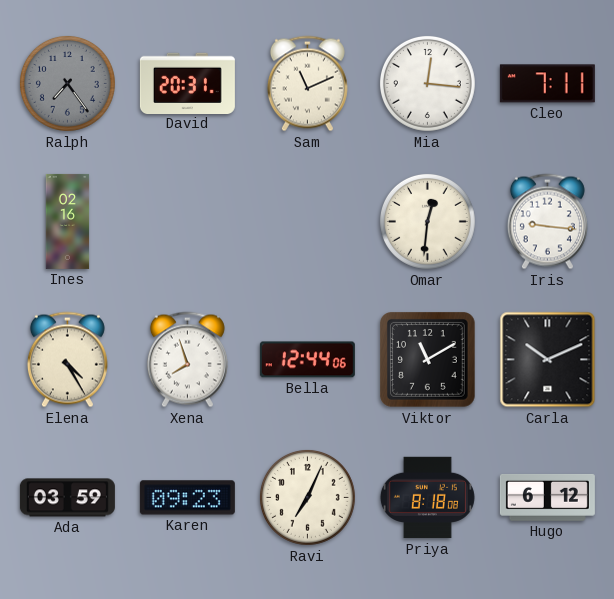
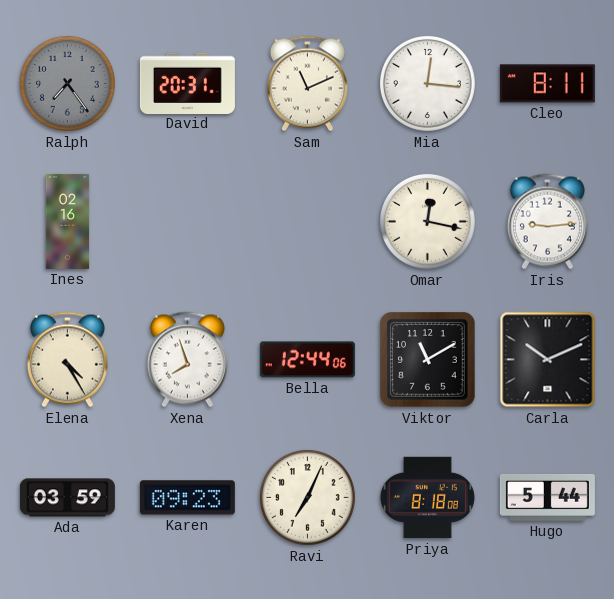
Cleo: 7:11 -> 8:11 (547, 84)
Omar: 12:31 -> 12:17 (427, 221)
Iris: 9:16 -> 9:14 (547, 222)
Hugo: 6:12 -> 5:44 (547, 497)
